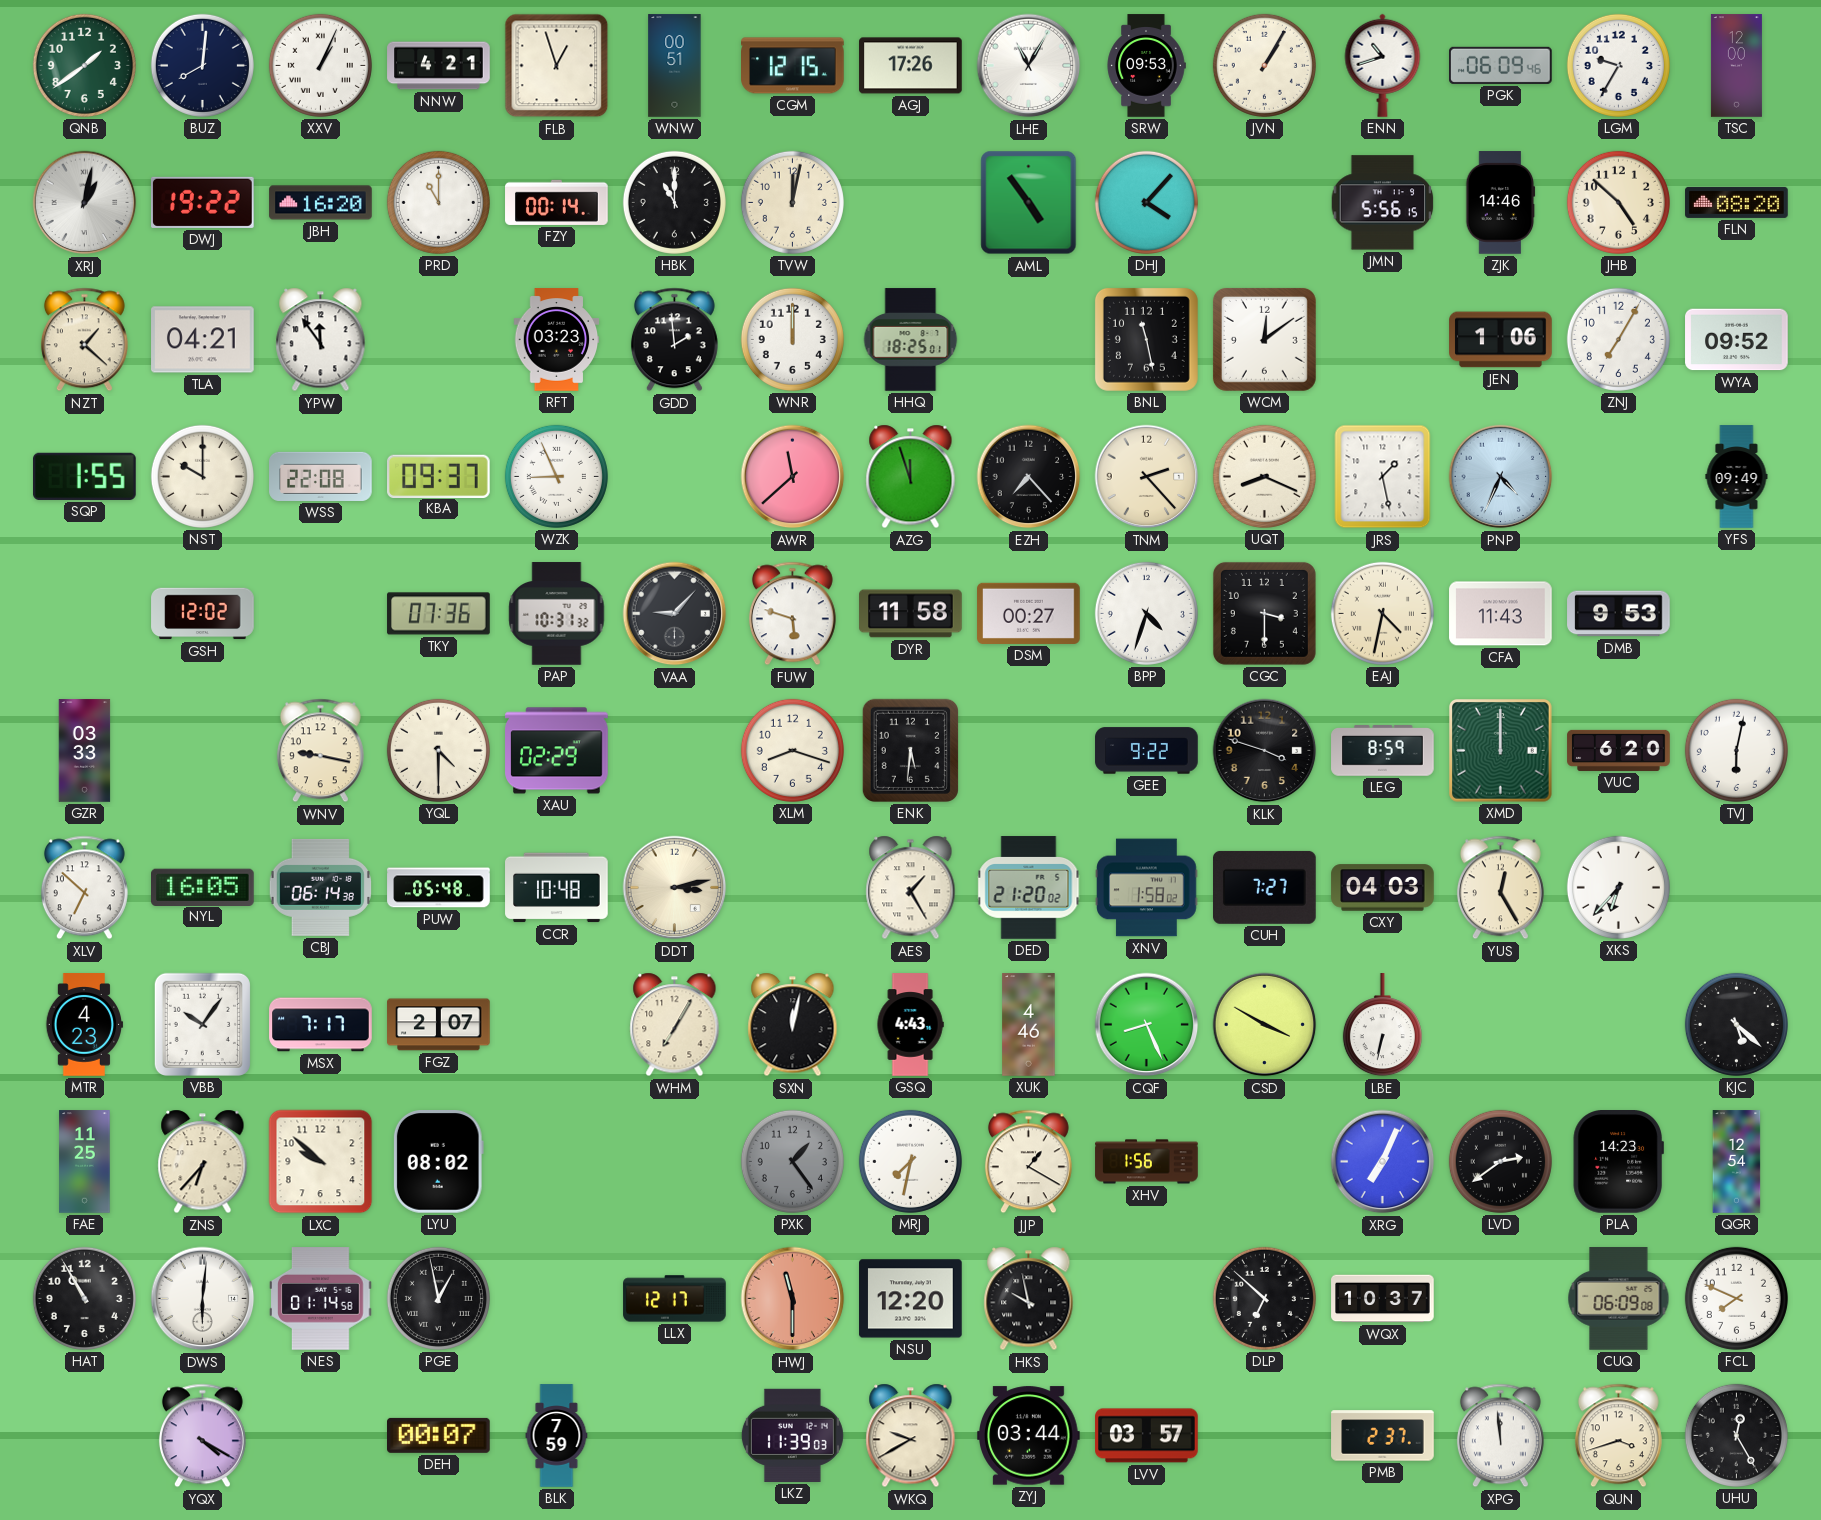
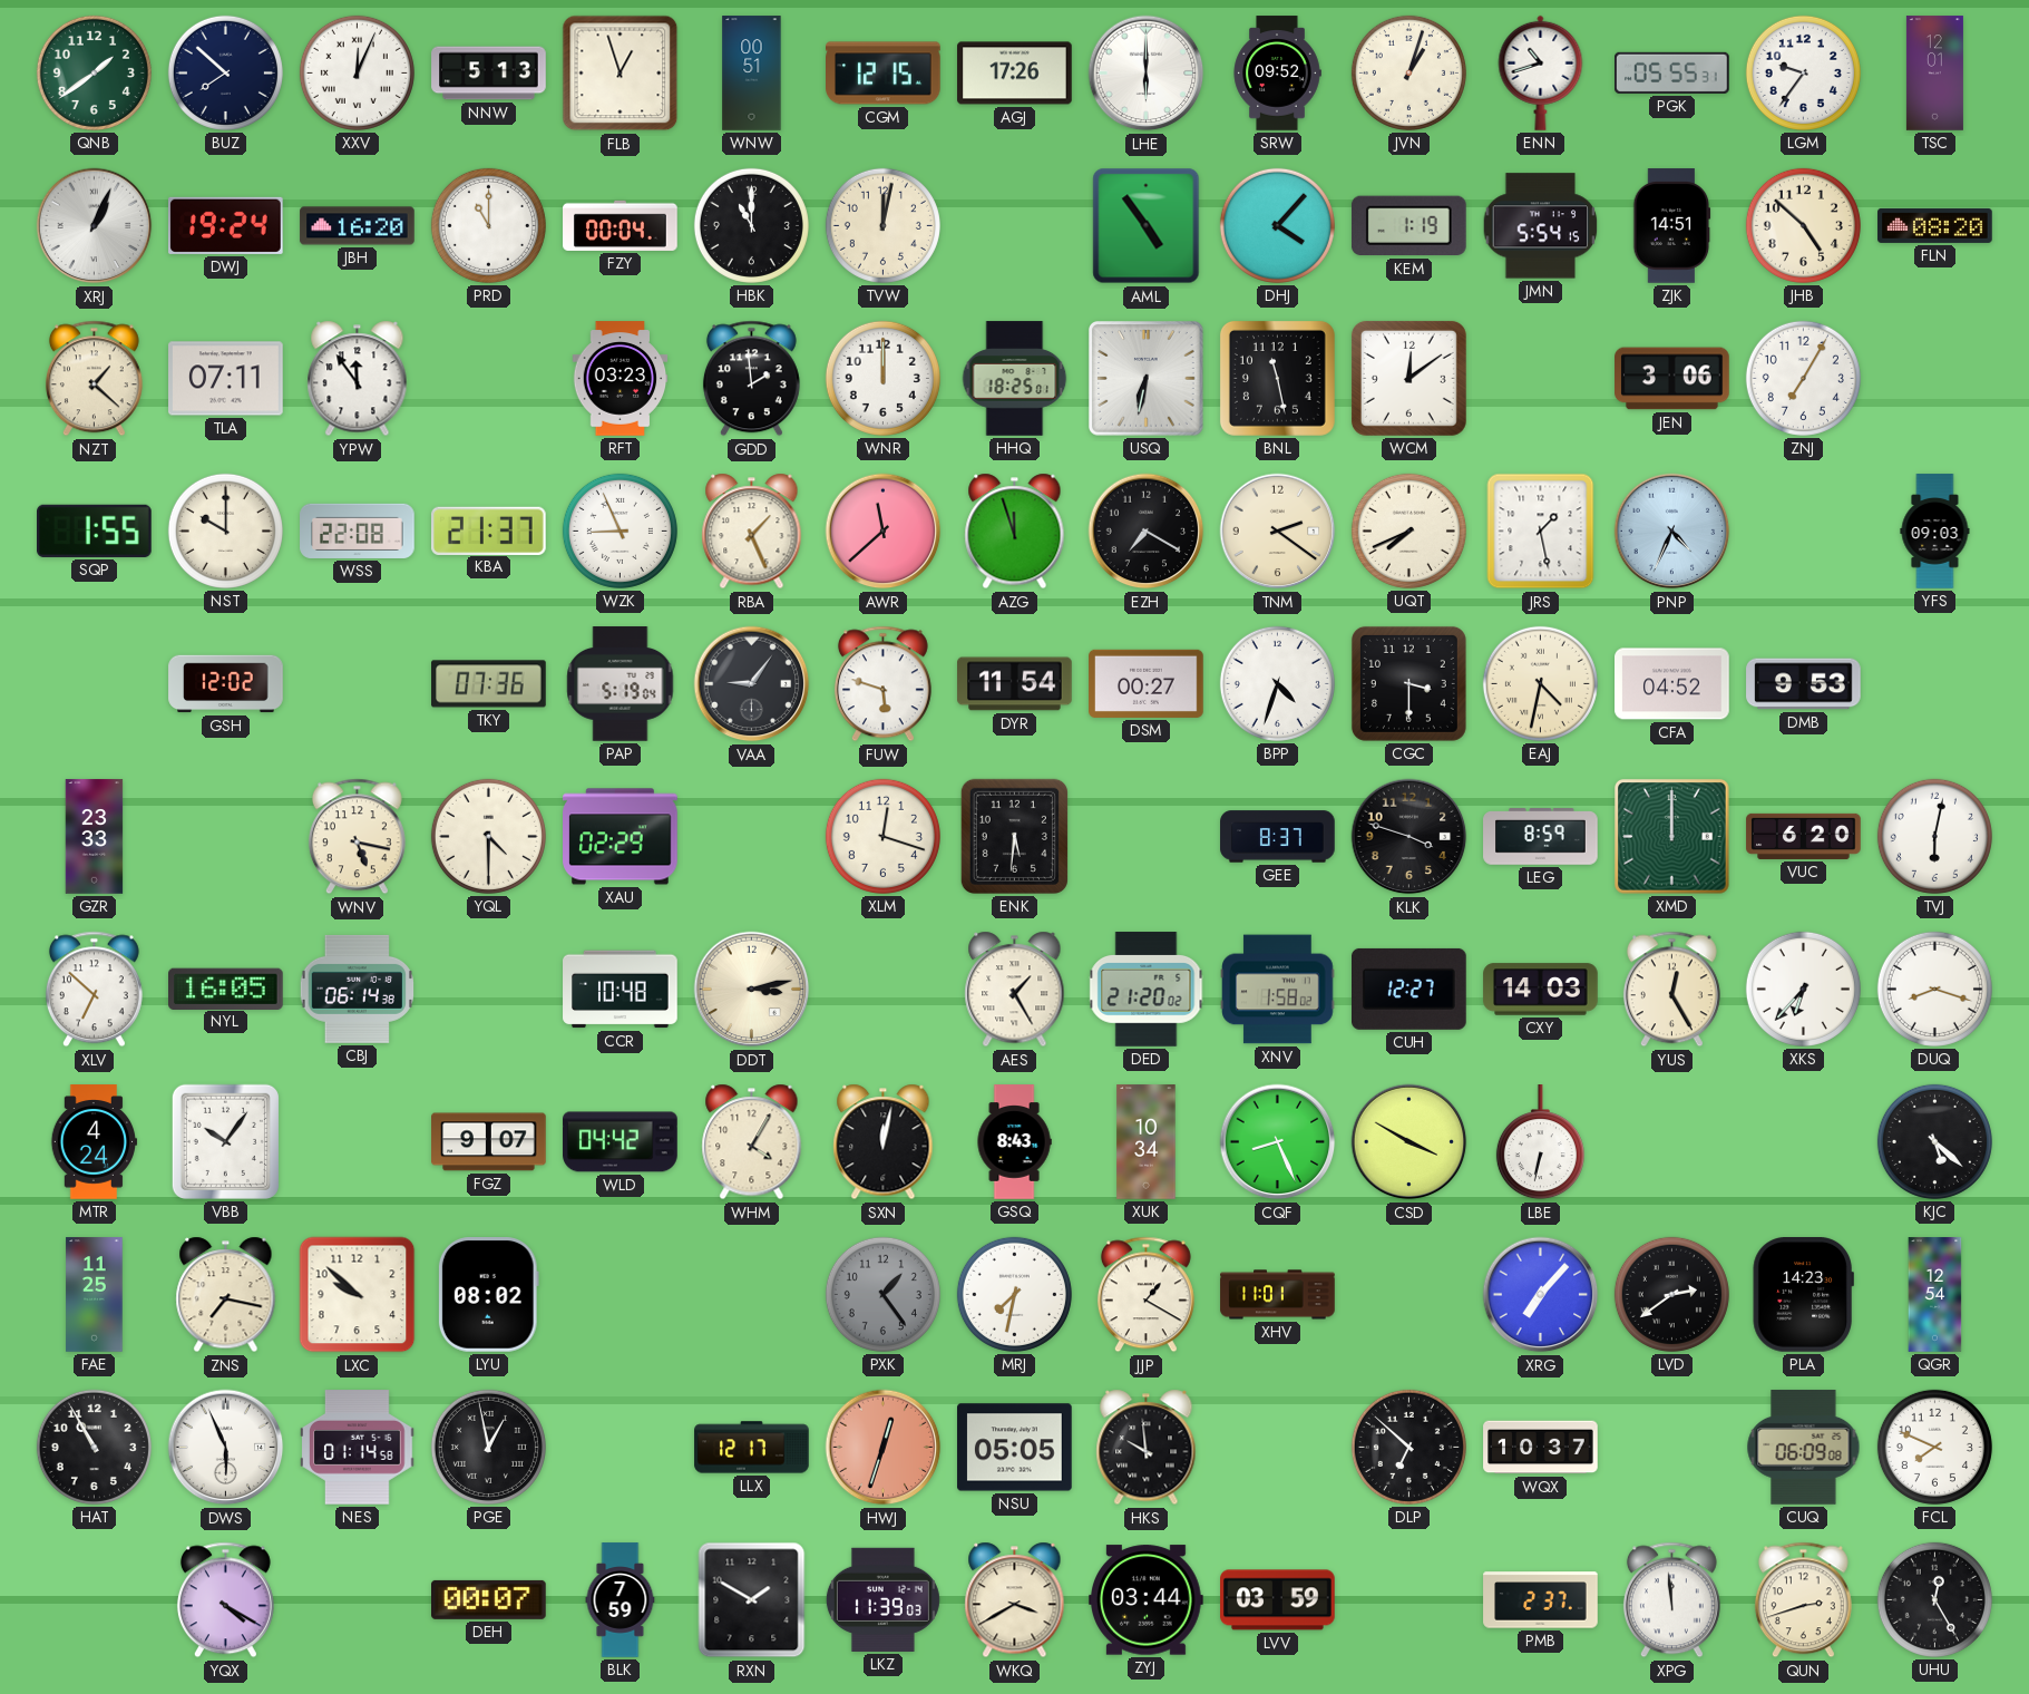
BUZ: 8:01 -> 7:52 (225, 72)
XXV: 1:04 -> 12:04 (357, 72)
NNW: 4:21 -> 5:13 (489, 74)
LHE: 11:05 -> 6:00 (1147, 74)
SRW: 09:53 -> 09:52 (1277, 74)
JVN: 1:05 -> 1:03 (1408, 72)
PGK: 06:09 -> 05:55 (1672, 72)
LGM: 9:35 -> 9:36 (1803, 72)
TSC: 12:00 -> 12:01 (1934, 74)
XRJ: 1:02 -> 1:04 (95, 226)
DWJ: 19:22 -> 19:24 (226, 225)
FZY: 00:14 -> 00:04 (621, 225)
KEM: none -> 1:19 (1408, 226)
JMN: 5:56 -> 5:54 (1541, 226)
ZJK: 14:46 -> 14:51 (1672, 226)
TLA: 04:21 -> 07:11 (226, 379)
USQ: none -> 6:32 (1147, 379)
JEN: 1:06 -> 3:06 (1672, 379)
WYA: 09:52 -> none (1737, 340)
KBA: 09:37 -> 21:37 (489, 530)
RBA: none -> 1:26 (752, 532)
EZH: 7:23 -> 7:20 (1147, 532)
TNM: 2:23 -> 2:21 (1278, 532)
UQT: 8:19 -> 7:41 (1408, 530)
YFS: 09:49 -> 09:03 (1935, 532)
PAP: 10:31 -> 5:19 (621, 684)
VAA: 9:07 -> 9:06 (752, 684)
DYR: 11:58 -> 11:54 (1015, 684)
CFA: 11:43 -> 04:52 (1672, 684)
GZR: 03:33 -> 23:33 (95, 837)
WNV: 9:17 -> 5:17 (357, 837)
XLM: 8:18 -> 12:18 (882, 836)
GEE: 9:22 -> 8:37 (1278, 837)
PUW: 05:48 -> none (439, 888)
CUH: 7:27 -> 12:27 (1409, 989)
CXY: 04:03 -> 14:03 (1541, 990)
DUQ: none -> 8:18 (1934, 989)
MTR: 4:23 -> 4:24 (94, 1142)
MSX: 7:17 -> none (321, 1025)
FGZ: 2:07 -> 9:07 (489, 1142)
WLD: none -> 04:42 (621, 1142)
WHM: 7:05 -> 4:05 (752, 1142)
GSQ: 4:43 -> 8:43 (1014, 1142)
XUK: 4:46 -> 10:34 (1147, 1142)
ZNS: 6:37 -> 7:17 (226, 1295)
XHV: 1:56 -> 11:01 (1278, 1295)
XRG: 7:04 -> 7:07 (1541, 1295)
DWS: 6:01 -> 5:56 (226, 1448)
HWJ: 11:30 -> 12:33 (884, 1448)
NSU: 12:20 -> 05:05 (1015, 1448)
HKS: 9:58 -> 9:59 (1147, 1448)
RXN: none -> 1:50 (752, 1600)
WKQ: 9:40 -> 3:40 (1015, 1600)
LVV: 03:57 -> 03:59 (1278, 1600)
QUN: 3:42 -> 2:42 (1803, 1600)
